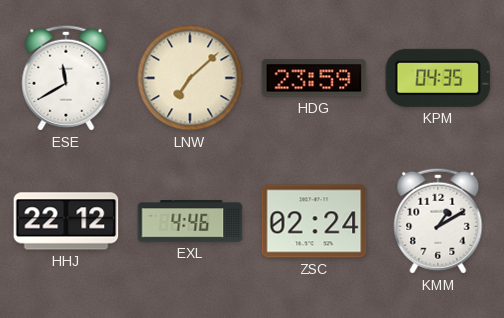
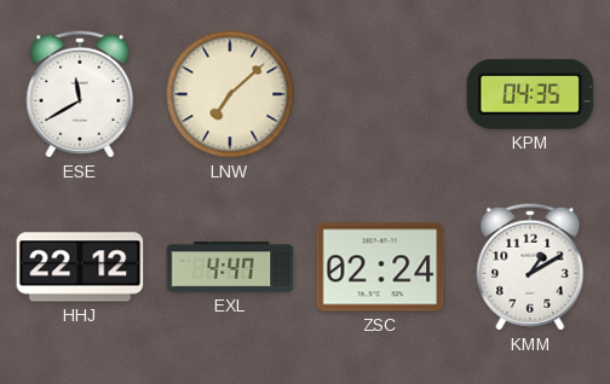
HDG: 23:59 -> none (314, 78)
EXL: 4:46 -> 4:47 (230, 267)
